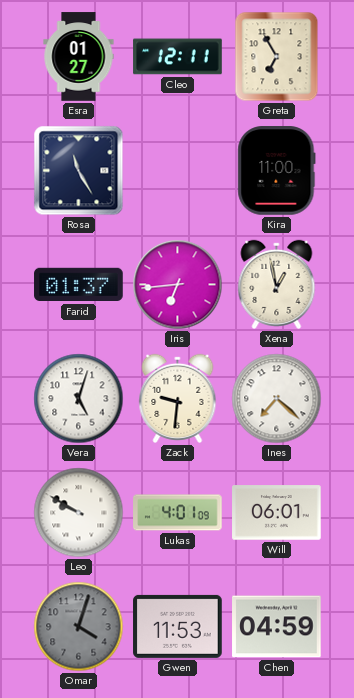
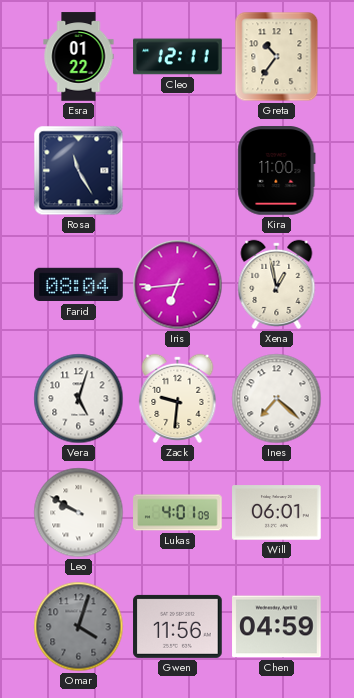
Esra: 01:27 -> 01:22 (79, 57)
Greta: 6:55 -> 10:36 (277, 57)
Farid: 01:37 -> 08:04 (79, 285)
Gwen: 11:53 -> 11:56 (178, 626)
